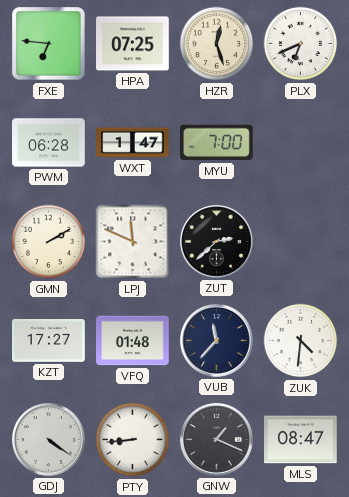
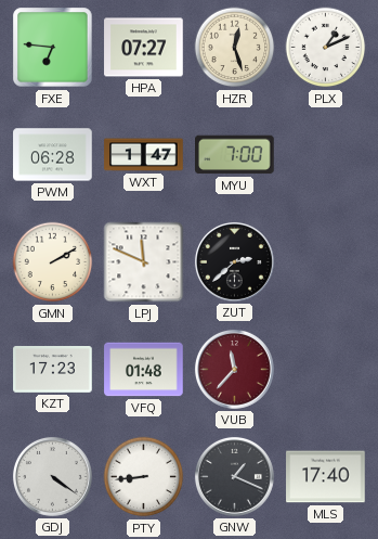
HPA: 07:25 -> 07:27 (144, 48)
PLX: 6:41 -> 1:11 (326, 48)
KZT: 17:27 -> 17:23 (53, 370)
VUB dial: navy -> burgundy (234, 369)
ZUK: 4:31 -> none (301, 341)
MLS: 08:47 -> 17:40 (326, 477)
